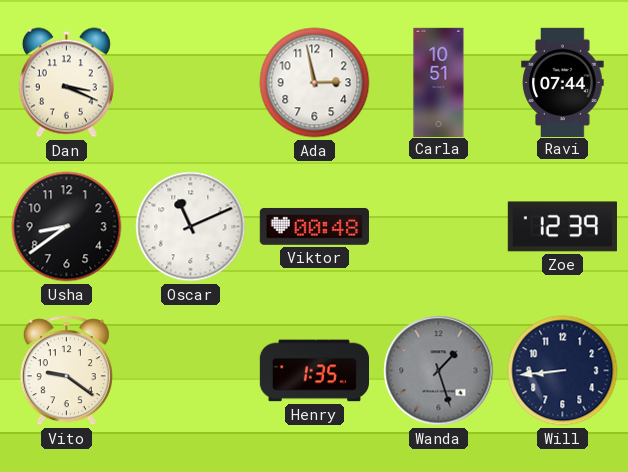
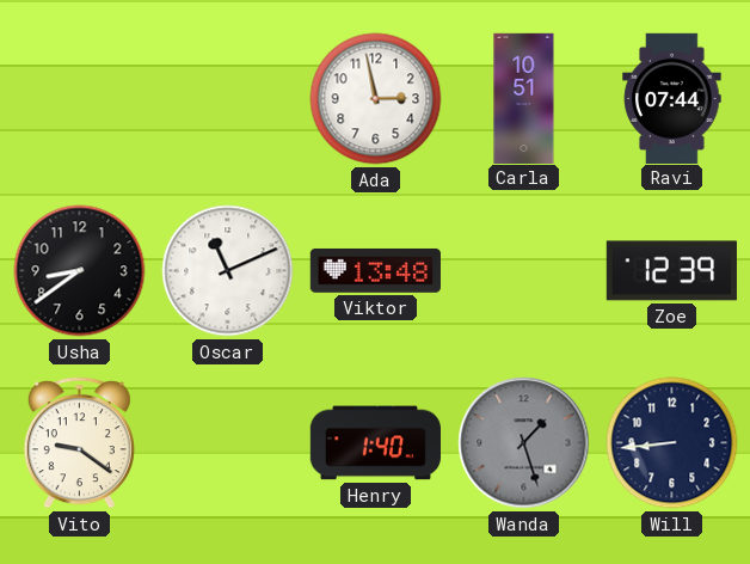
Dan: 3:19 -> none (66, 83)
Viktor: 00:48 -> 13:48 (375, 270)
Henry: 1:35 -> 1:40 (375, 443)
